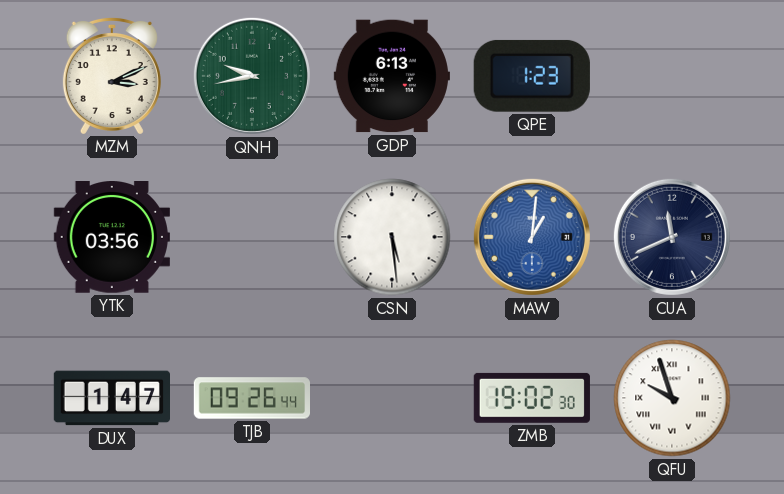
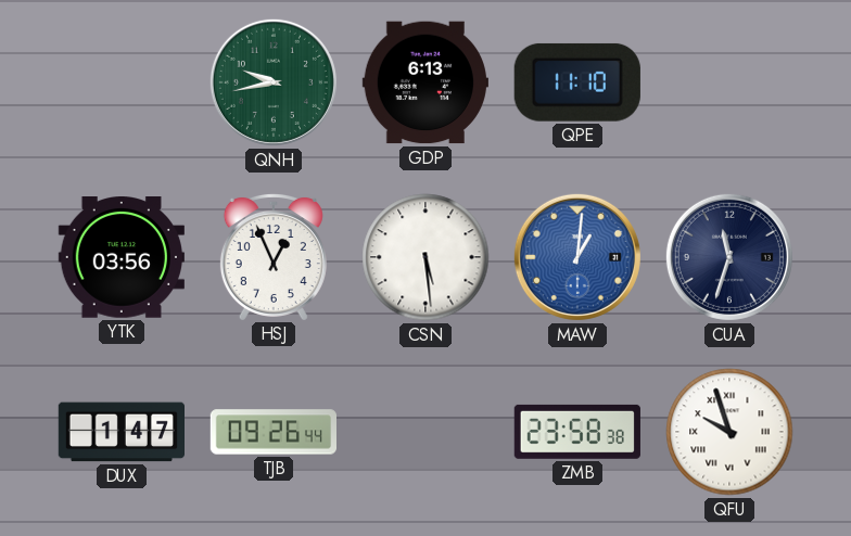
MZM: 3:11 -> none (112, 75)
QPE: 1:23 -> 11:10 (577, 82)
HSJ: none -> 12:56 (274, 256)
CUA: 11:41 -> 11:33 (729, 257)
ZMB: 19:02 -> 23:58 (577, 432)
